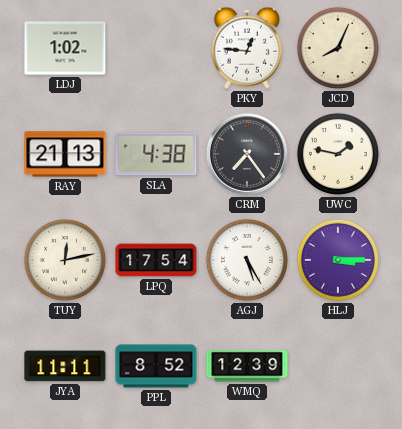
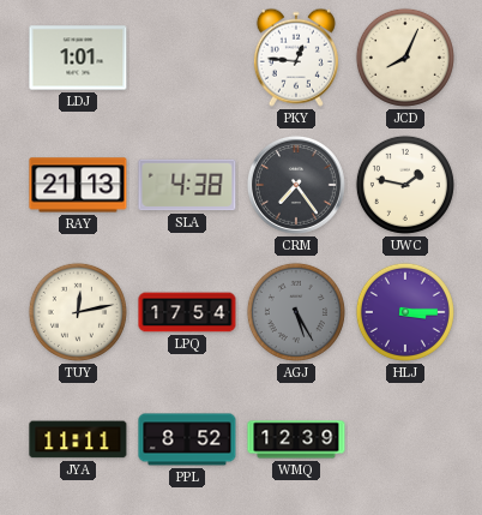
LDJ: 1:02 -> 1:01 (78, 58)
AGJ dial: white -> grey (296, 312)
